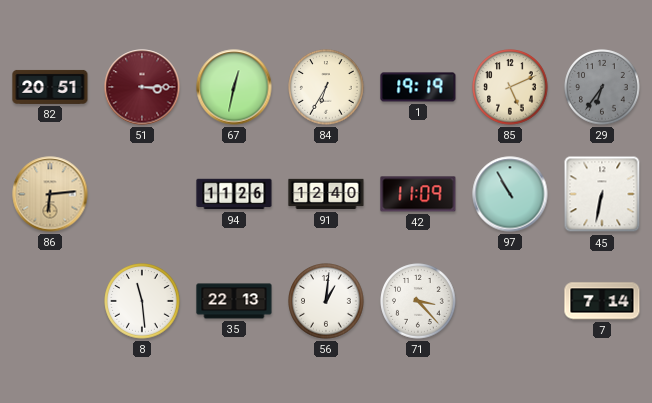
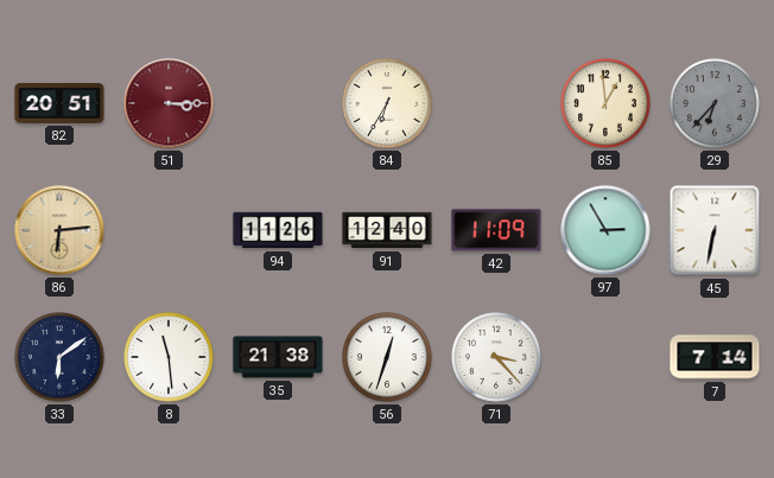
67: 12:32 -> none (234, 87)
1: 19:19 -> none (418, 87)
85: 5:11 -> 12:59 (605, 103)
29: 6:36 -> 6:37 (715, 103)
97: 10:55 -> 2:55 (605, 230)
33: none -> 6:09 (59, 357)
35: 22:13 -> 21:38 (278, 357)
56: 1:01 -> 12:33 (387, 357)
